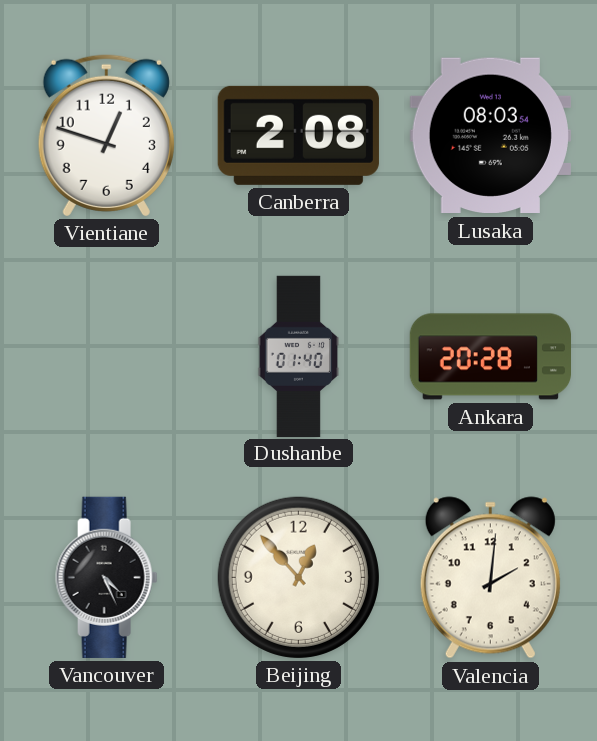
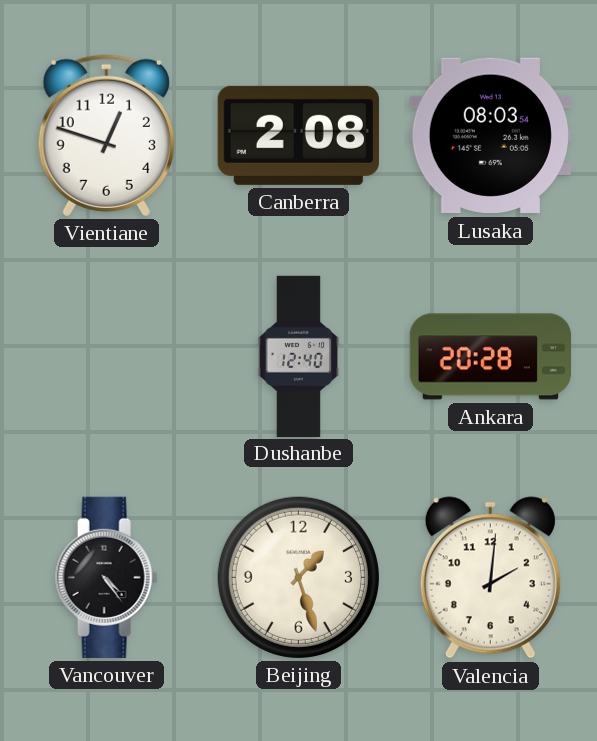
Dushanbe: 01:40 -> 12:40 (299, 356)
Vancouver: 4:26 -> 4:24 (107, 577)
Beijing: 12:53 -> 1:27 (298, 577)
